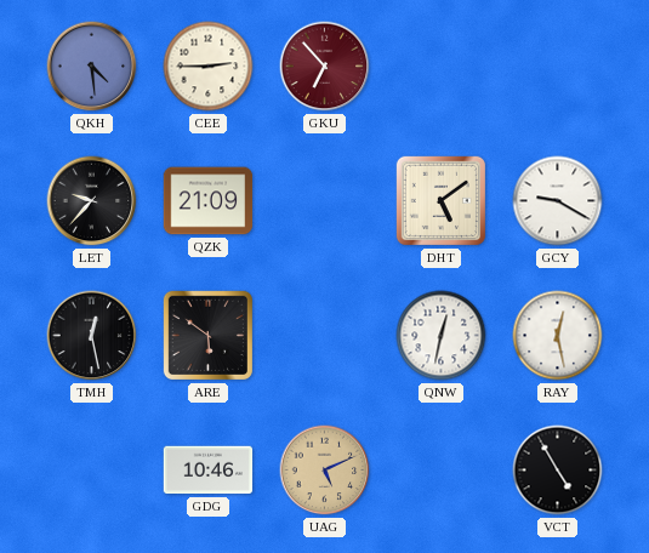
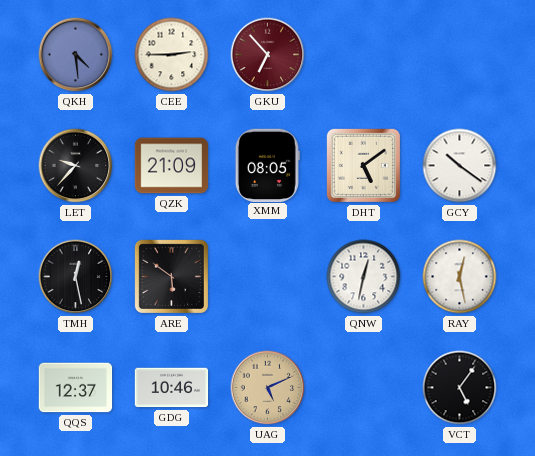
XMM: none -> 08:05 (267, 165)
GCY: 9:20 -> 10:21 (460, 166)
QQS: none -> 12:37 (76, 388)
VCT: 4:55 -> 5:06 (460, 388)
